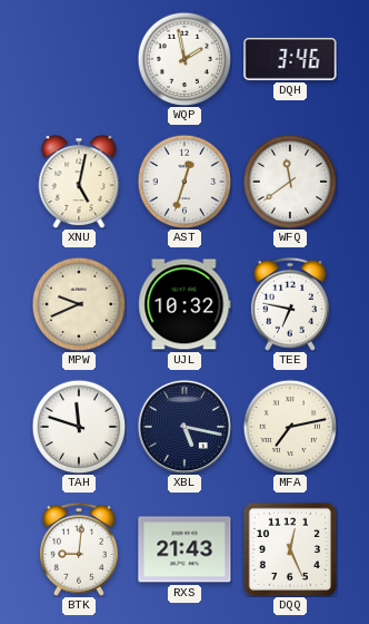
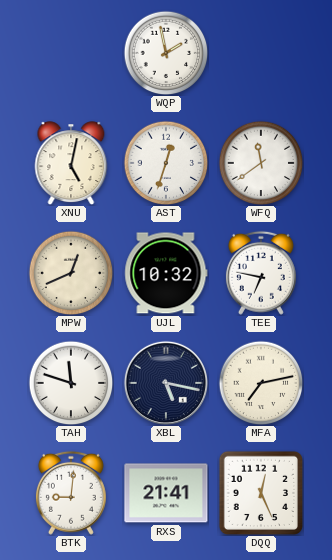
DQH: 3:46 -> none (290, 59)
MPW: 9:41 -> 12:41 (71, 273)
RXS: 21:43 -> 21:41 (166, 493)
